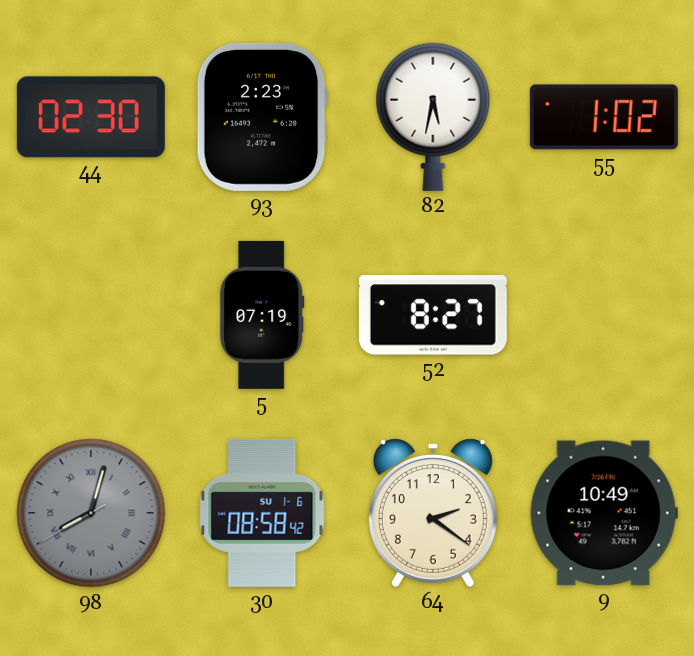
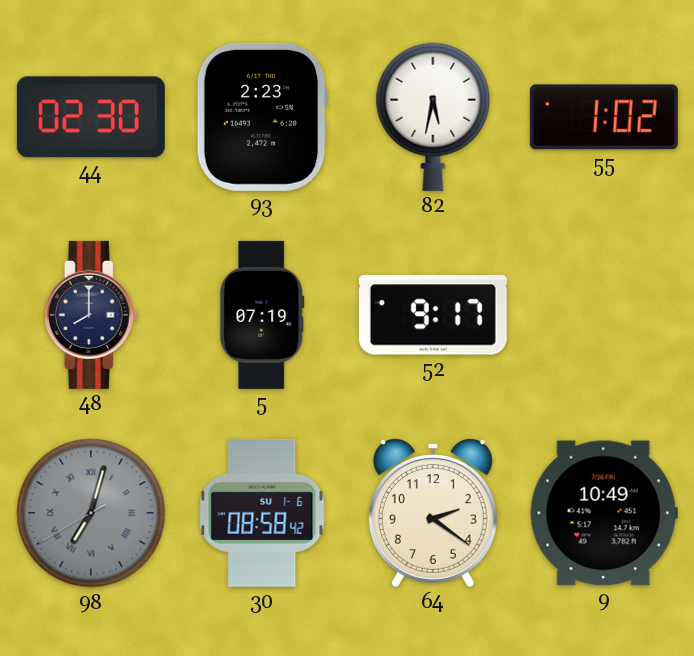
48: none -> 8:00 (91, 315)
52: 8:27 -> 9:17 (433, 315)
98: 8:02 -> 7:02 (91, 513)
